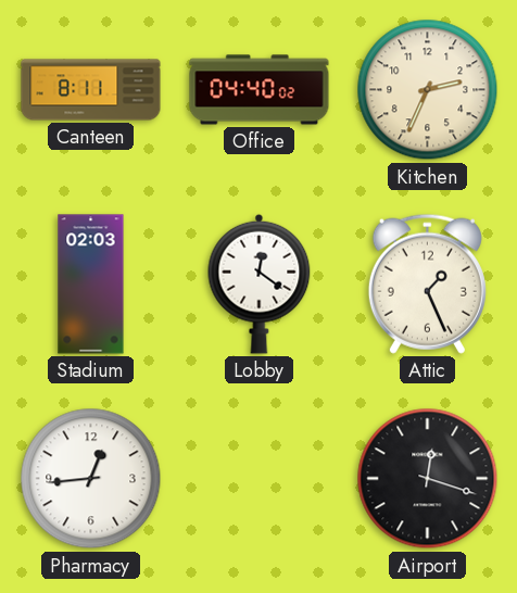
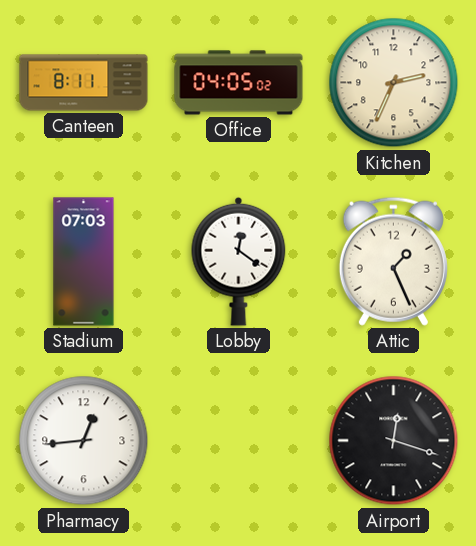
Office: 04:40 -> 04:05 (239, 83)
Stadium: 02:03 -> 07:03 (84, 262)
